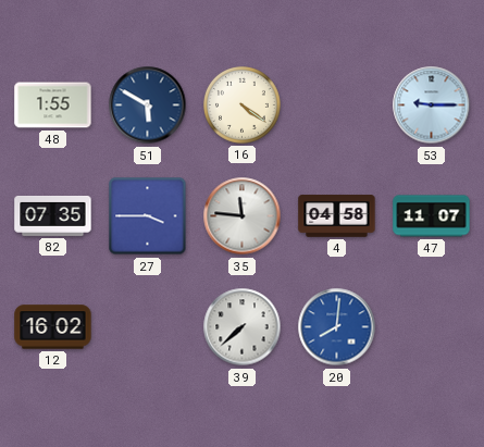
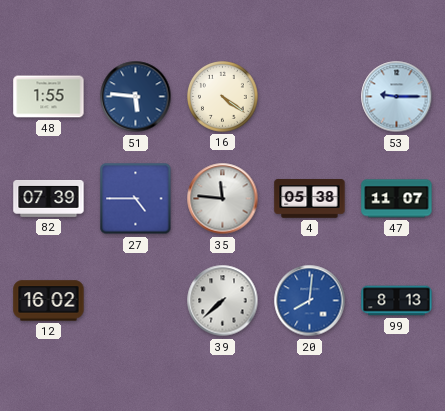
51: 5:50 -> 5:46 (136, 97)
82: 07:35 -> 07:39 (49, 198)
27: 3:45 -> 4:45 (136, 199)
4: 04:58 -> 05:38 (310, 199)
99: none -> 8:13 (397, 301)
